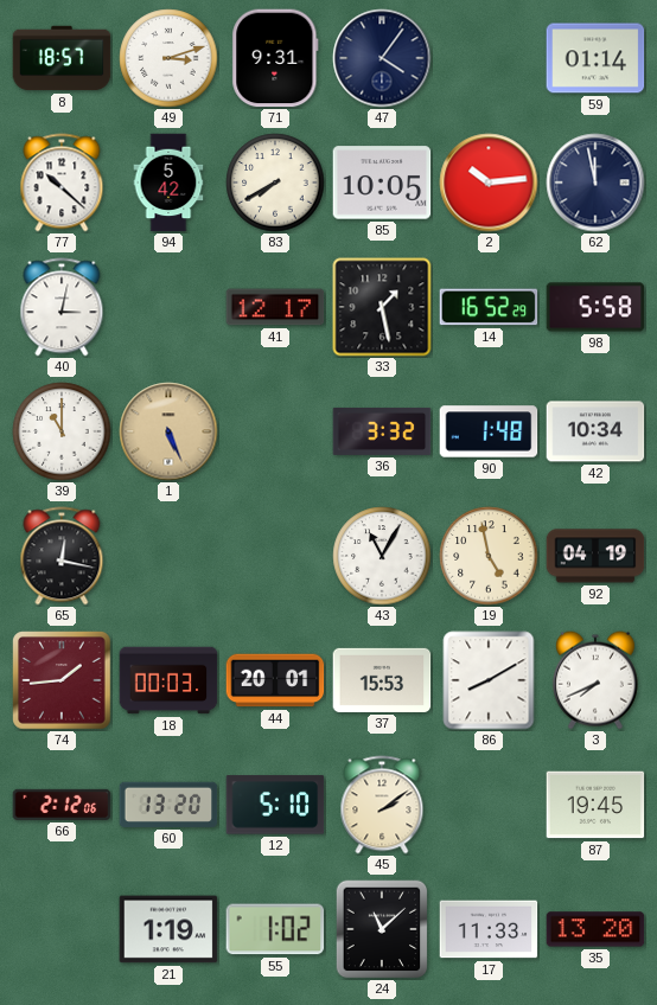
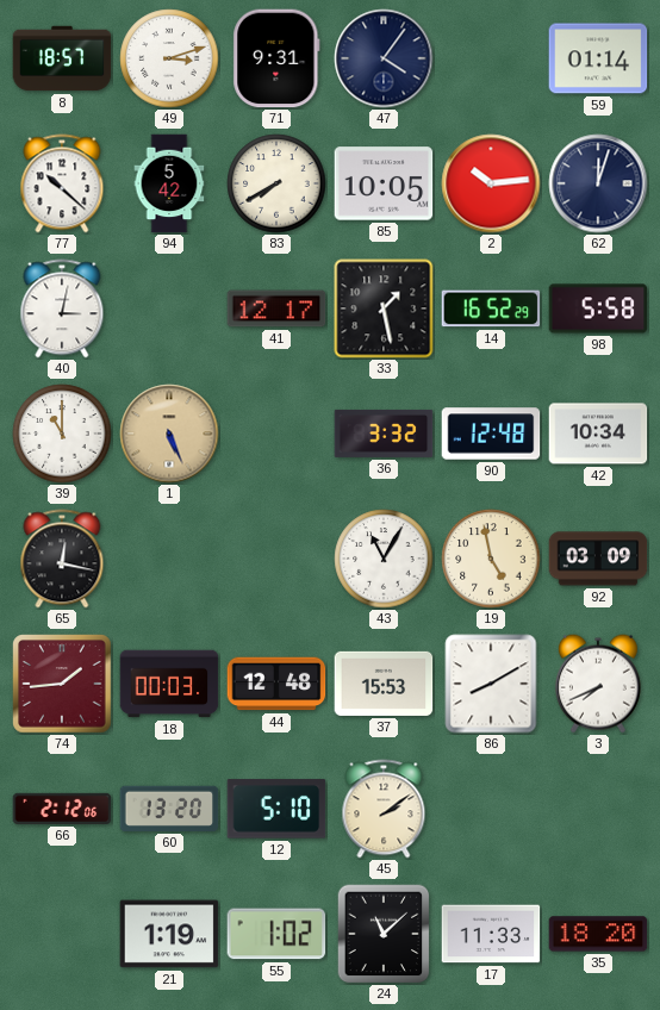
62: 11:58 -> 12:03 (598, 183)
90: 1:48 -> 12:48 (491, 434)
92: 04:19 -> 03:09 (598, 559)
44: 20:01 -> 12:48 (276, 684)
87: 19:45 -> none (595, 805)
35: 13:20 -> 18:20 (598, 934)
